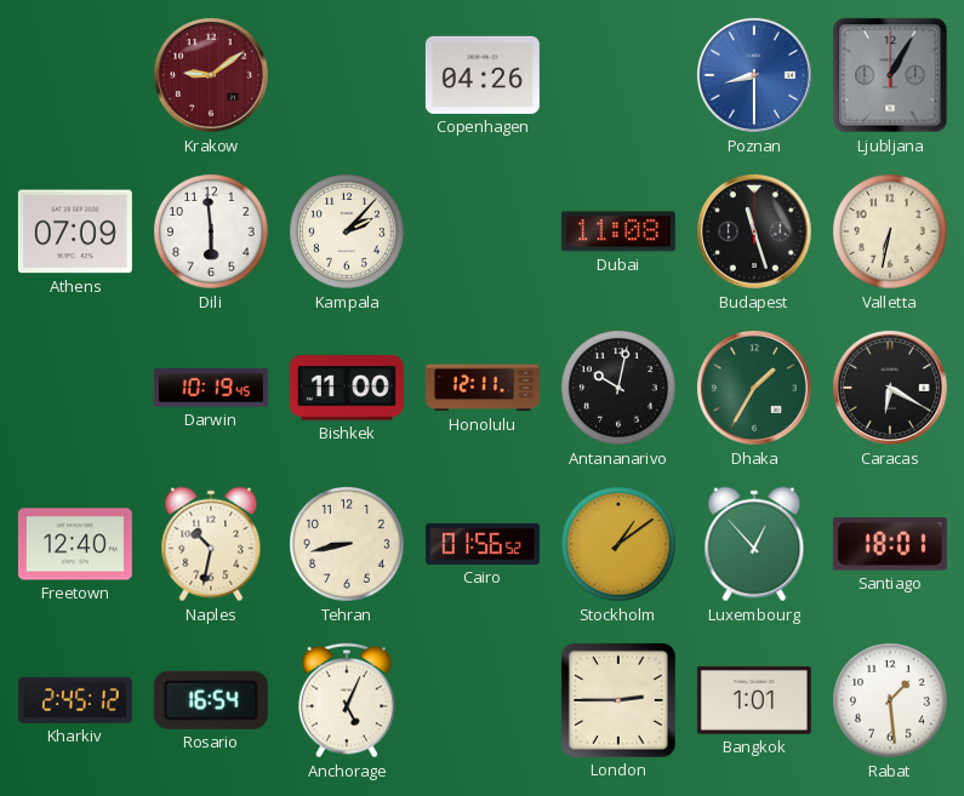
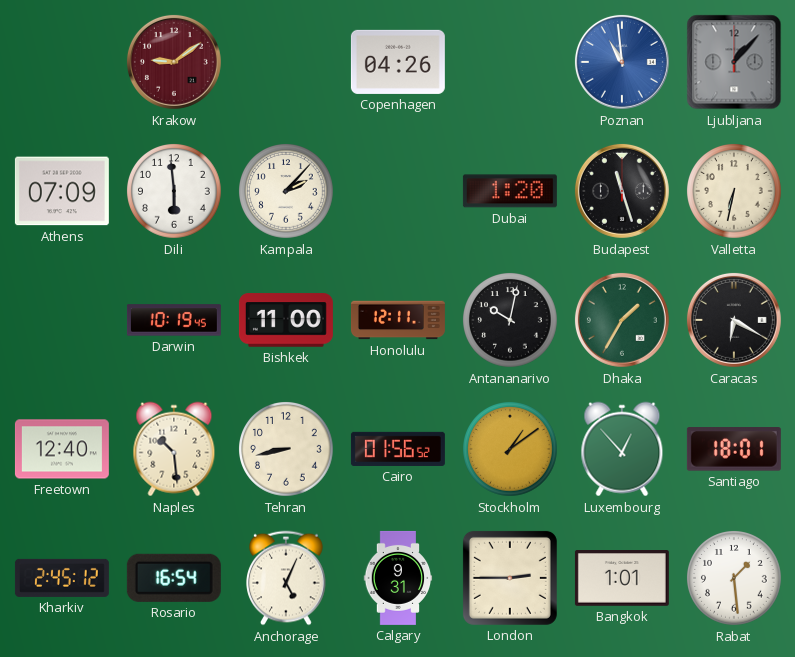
Poznan: 8:30 -> 10:59 (622, 62)
Ljubljana: 1:05 -> 1:07 (734, 62)
Dubai: 11:08 -> 1:20 (510, 191)
Naples: 10:32 -> 10:29 (174, 449)
Calgary: none -> 9:31 (398, 578)
